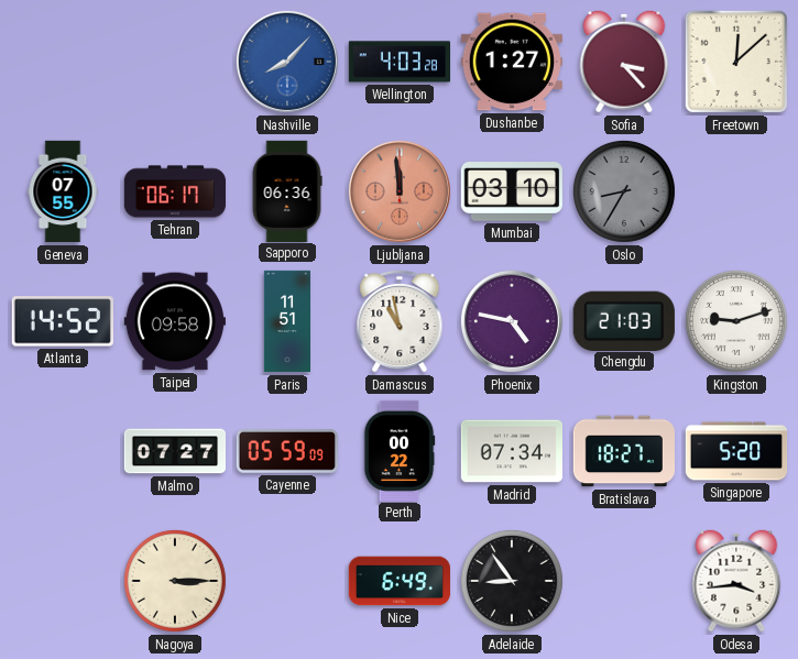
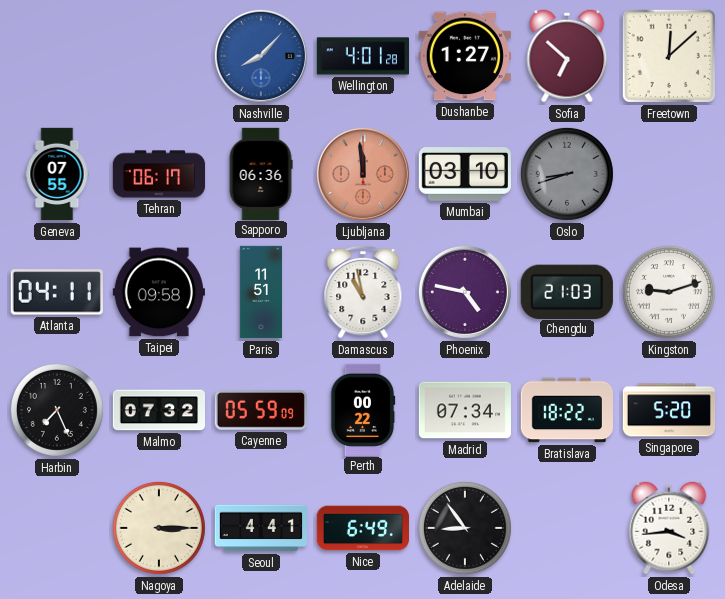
Wellington: 4:03 -> 4:01 (362, 56)
Sofia: 3:23 -> 6:52 (567, 56)
Oslo: 8:35 -> 8:42 (567, 174)
Atlanta: 14:52 -> 04:11 (57, 292)
Harbin: none -> 7:26 (57, 410)
Malmo: 07:27 -> 07:32 (159, 410)
Bratislava: 18:27 -> 18:22 (566, 410)
Seoul: none -> 4:41 (260, 528)
